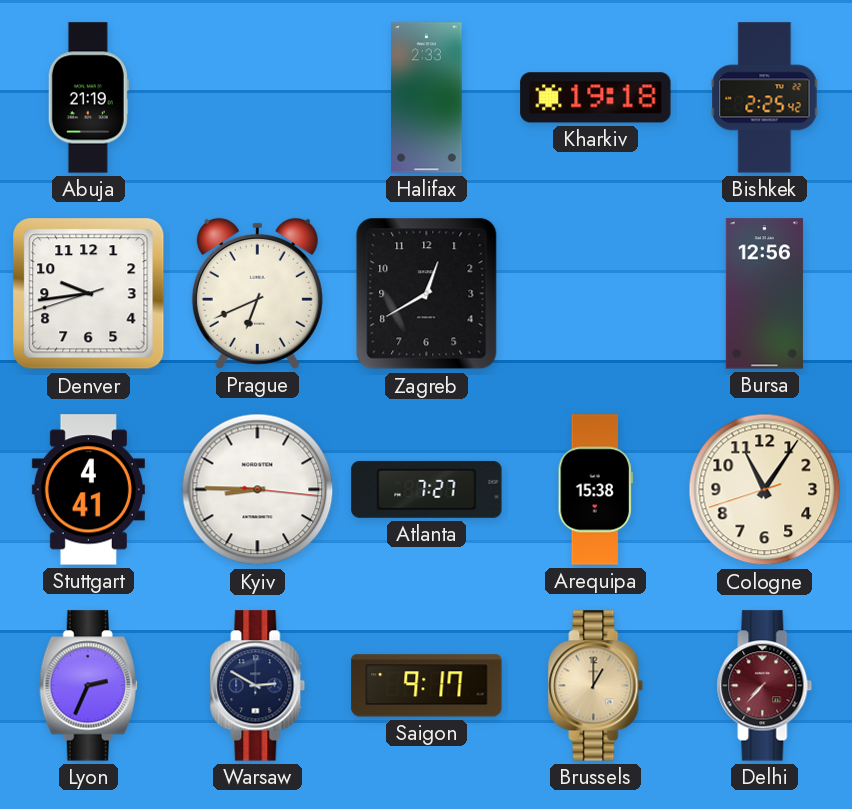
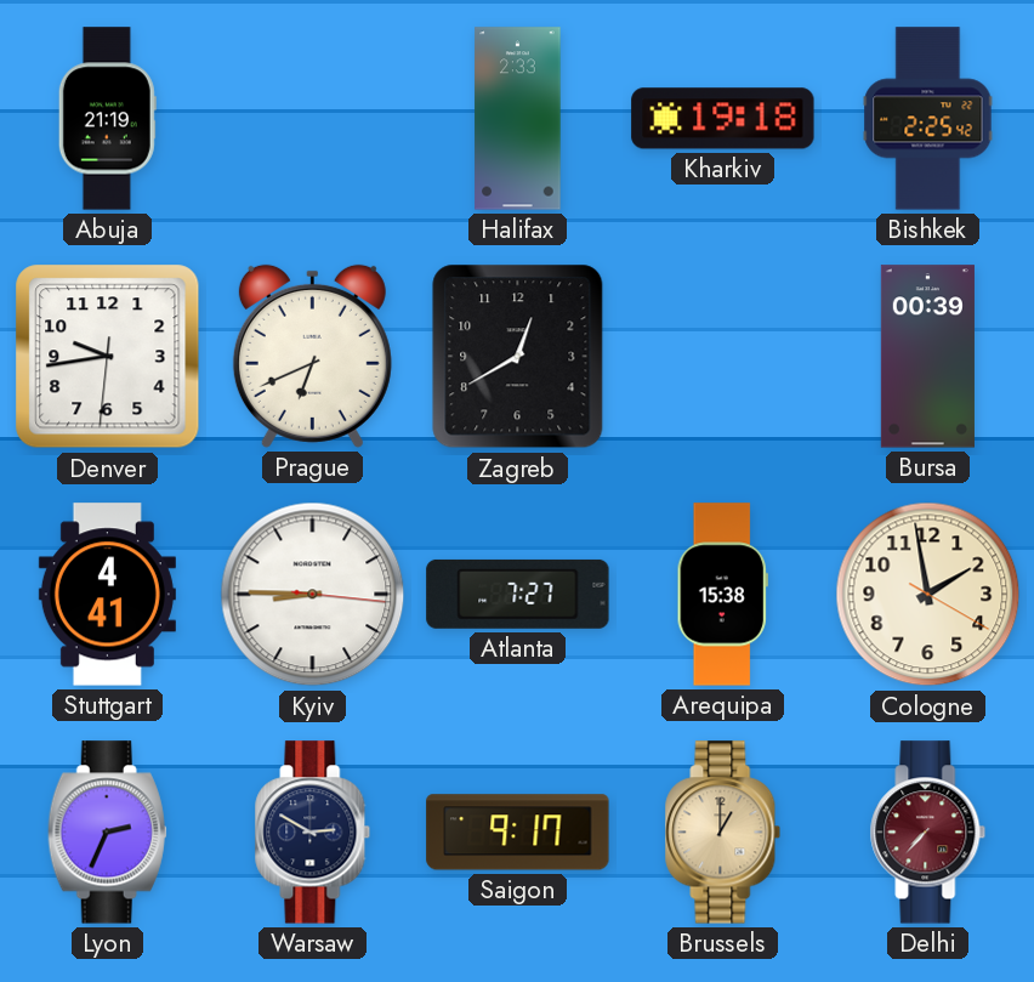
Denver: 9:43:42 -> 9:43:31 (108, 357)
Bursa: 12:56 -> 00:39 (927, 357)
Cologne: 11:05 -> 1:58 (928, 595)
